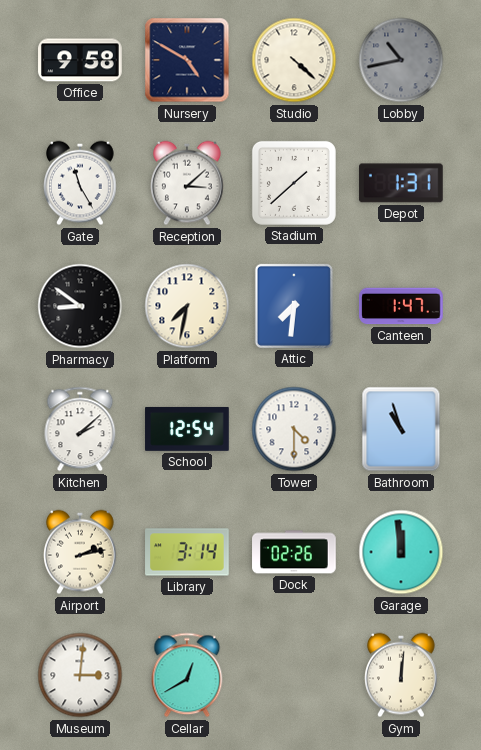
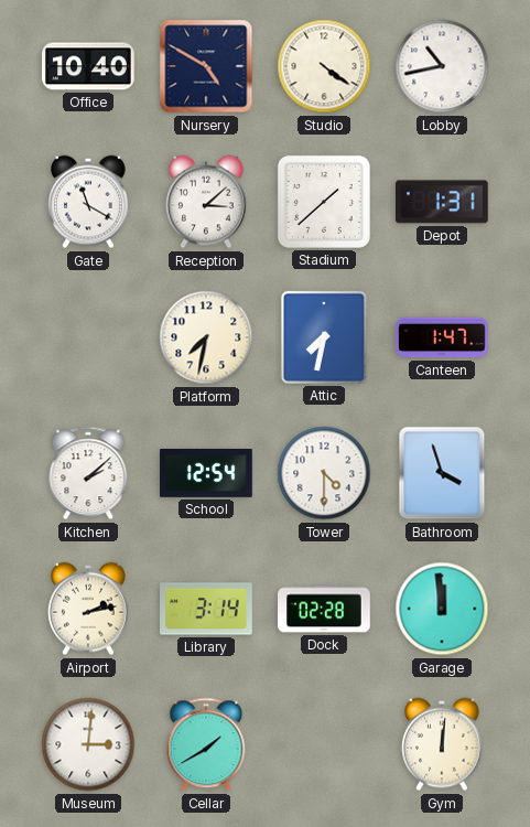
Office: 9:58 -> 10:40 (88, 66)
Studio: 4:22 -> 4:21 (324, 66)
Lobby dial: grey -> white (442, 66)
Gate: 11:25 -> 11:20 (89, 202)
Pharmacy: 8:51 -> none (80, 306)
Attic: 7:31 -> 7:32 (324, 337)
Bathroom: 10:57 -> 3:57 (442, 473)
Dock: 02:26 -> 02:28 (324, 609)
Cellar: 12:40 -> 1:40 (206, 744)
